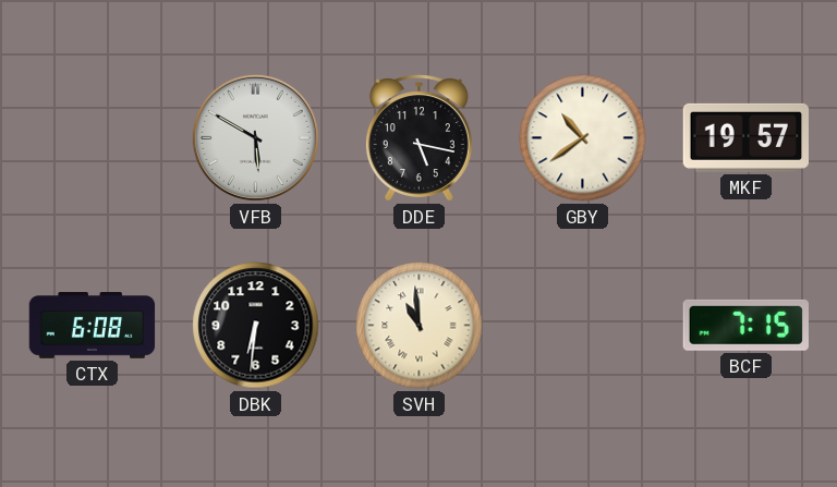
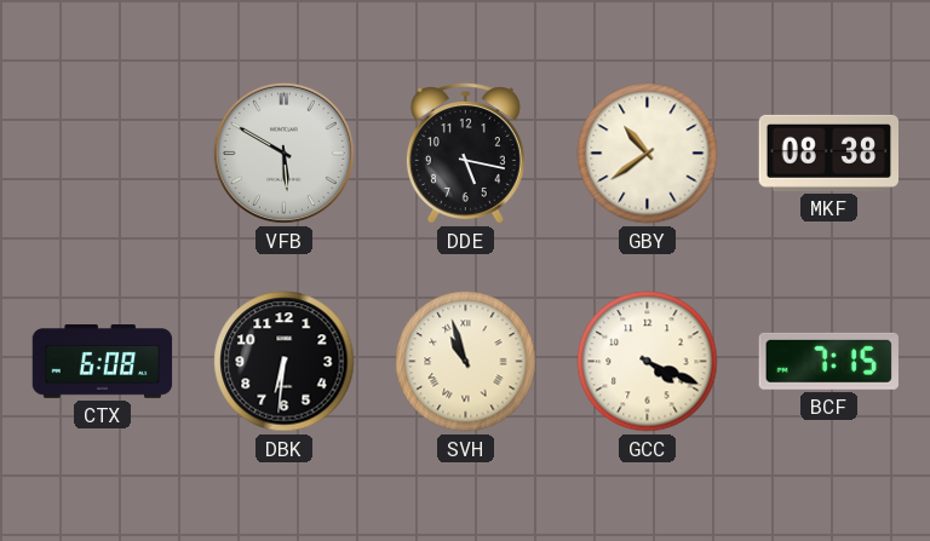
MKF: 19:57 -> 08:38 (829, 152)
SVH: 10:59 -> 10:57 (466, 362)
GCC: none -> 4:19 (648, 362)
